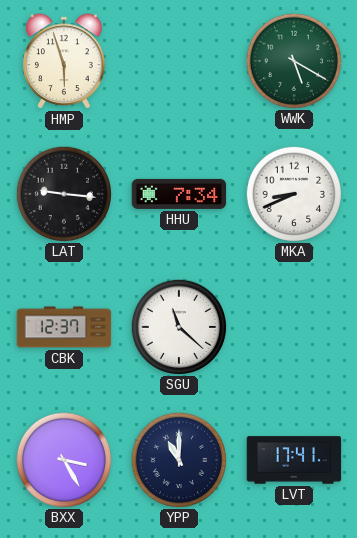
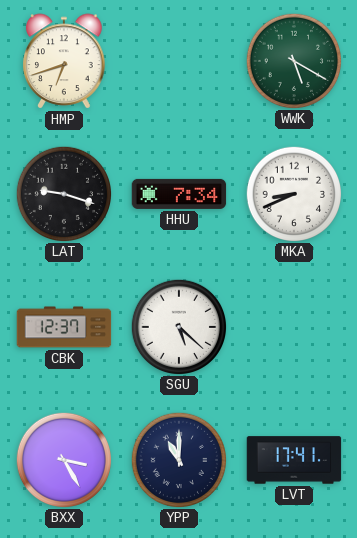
HMP: 5:57 -> 6:42 (64, 61)
LAT: 9:16 -> 9:18 (63, 193)
SGU: 11:22 -> 5:22 (178, 326)
